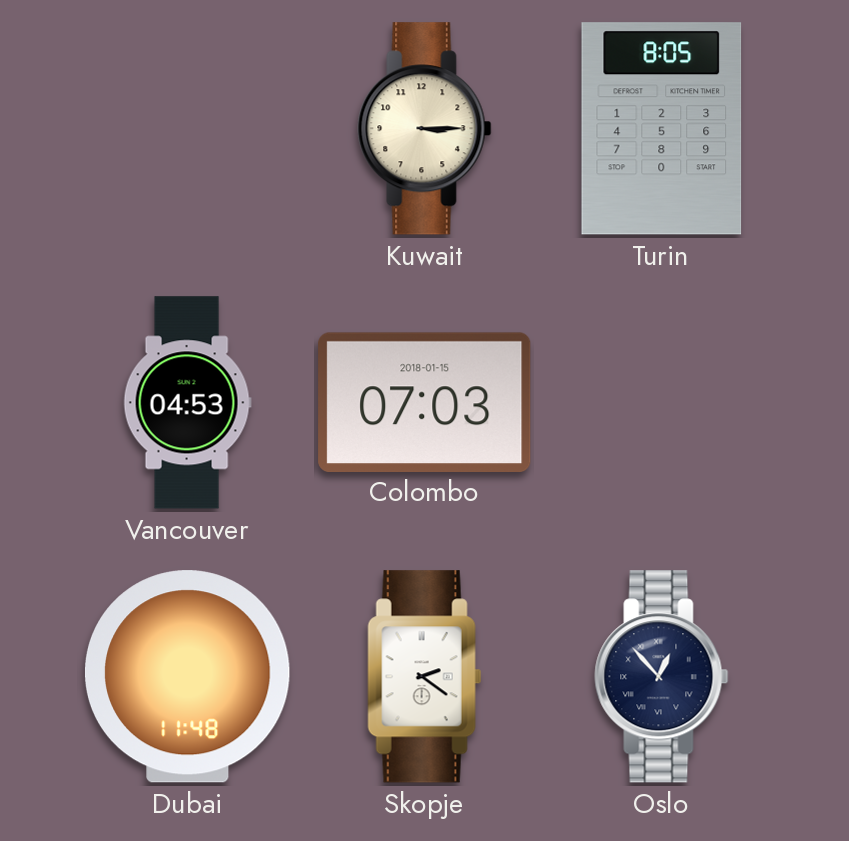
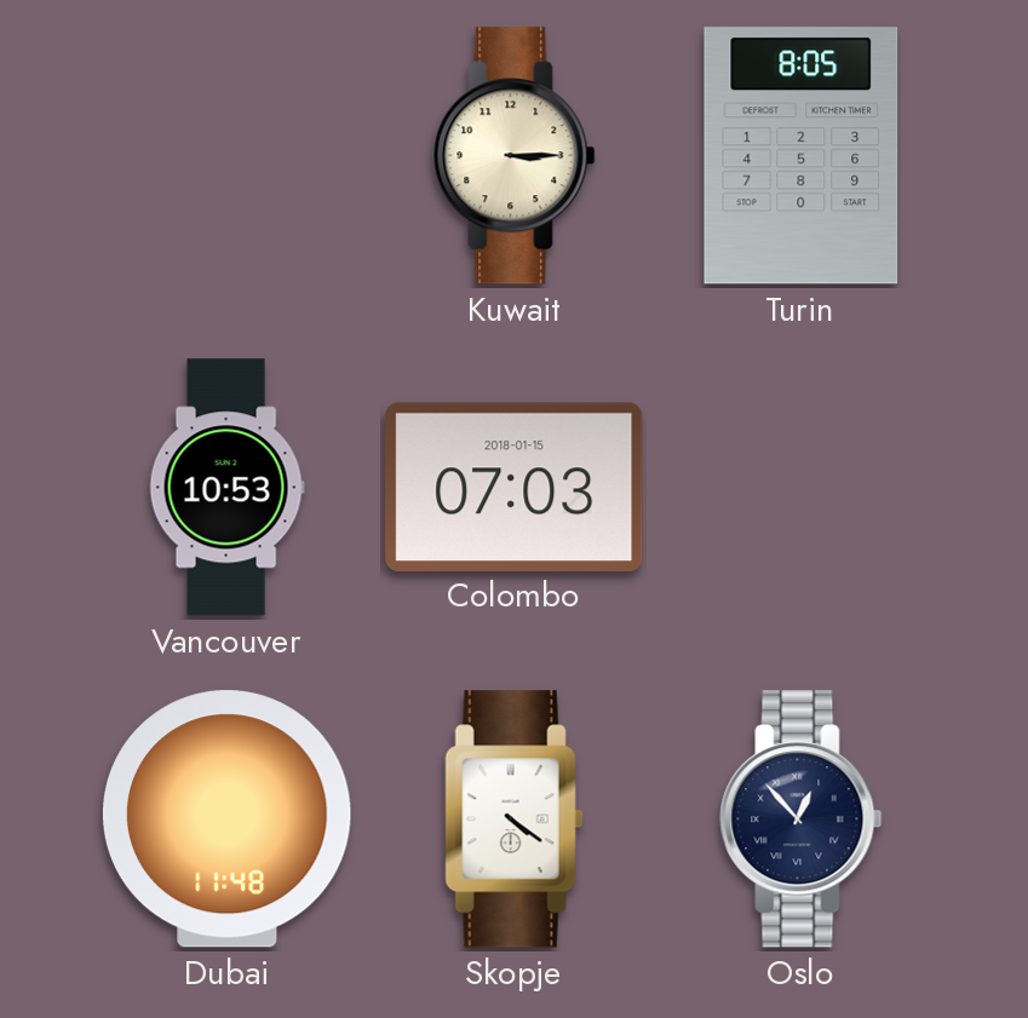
Vancouver: 04:53 -> 10:53 (226, 488)
Skopje: 2:21 -> 4:21 (515, 819)
